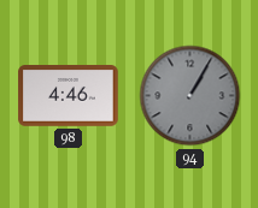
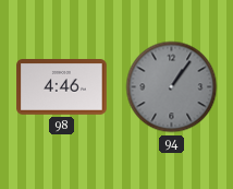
94: 1:05 -> 1:06 (172, 87)
